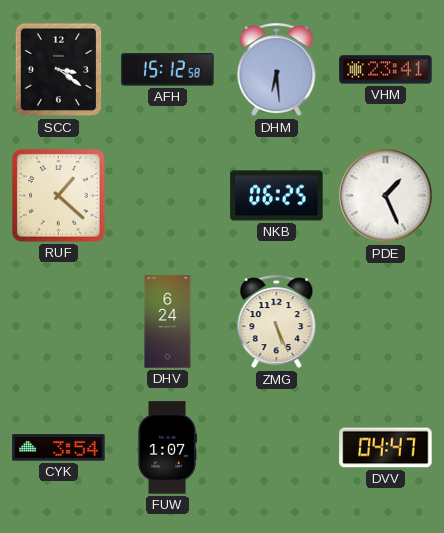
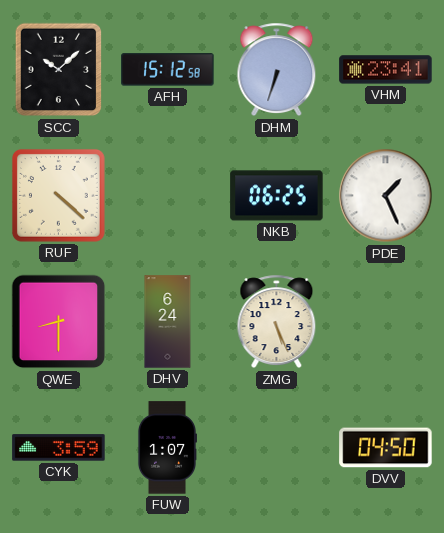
SCC: 3:21 -> 10:08 (59, 70)
DHM: 6:29 -> 6:33 (277, 70)
RUF: 1:22 -> 4:22 (58, 195)
QWE: none -> 8:30 (59, 322)
CYK: 3:54 -> 3:59 (59, 448)
DVV: 04:47 -> 04:50 (386, 448)
